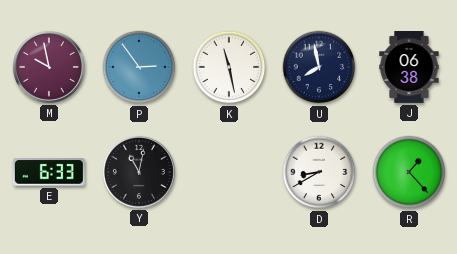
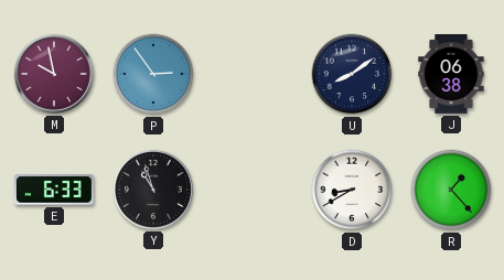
K: 11:28 -> none (229, 67)
U: 7:58 -> 8:09 (352, 74)
Y: 11:02 -> 10:57 (153, 190)
